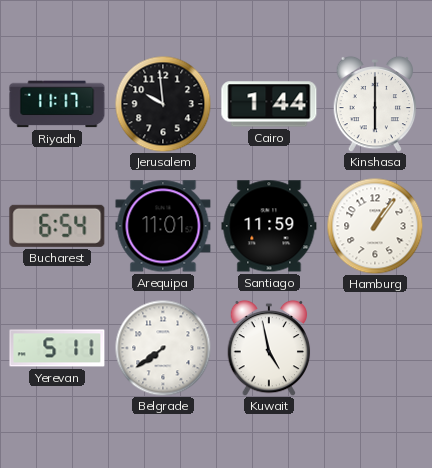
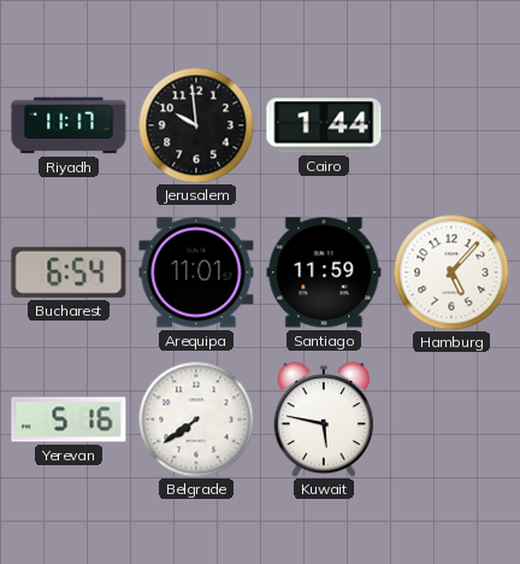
Kinshasa: 6:00 -> none (375, 104)
Hamburg: 1:06 -> 5:07 (451, 272)
Yerevan: 5:11 -> 5:16 (69, 419)
Kuwait: 4:58 -> 5:47 (324, 419)
